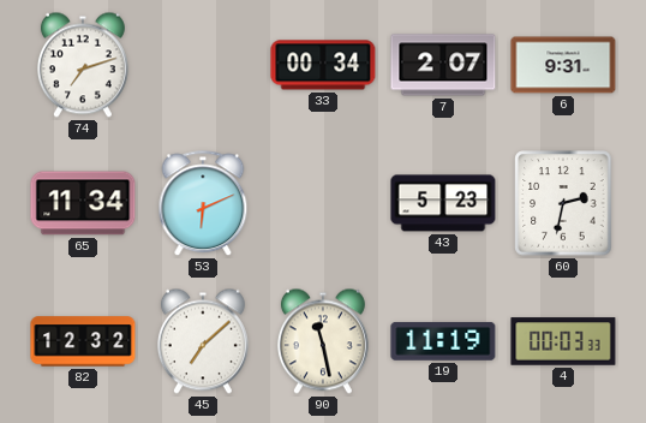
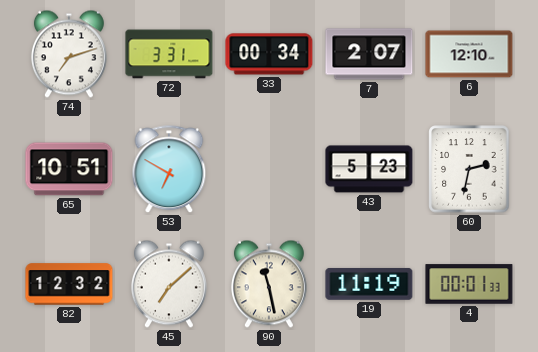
72: none -> 3:31 (169, 54)
6: 9:31 -> 12:10 (469, 54)
65: 11:34 -> 10:51 (69, 169)
53: 6:11 -> 6:50 (169, 170)
4: 00:03 -> 00:01 (469, 284)
